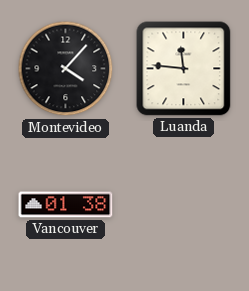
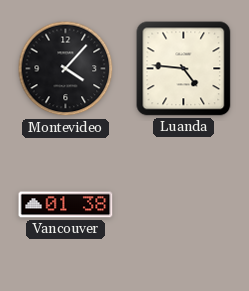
Luanda: 11:46 -> 4:46 (184, 69)
